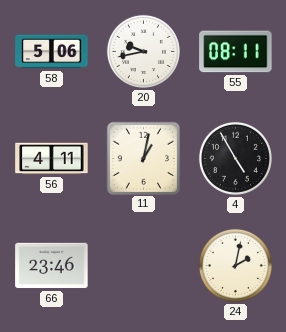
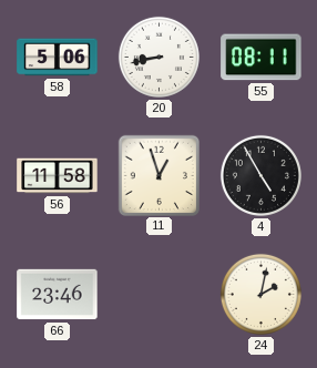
20: 9:43 -> 8:43 (158, 57)
56: 4:11 -> 11:58 (58, 176)
11: 1:02 -> 12:57 (158, 175)
